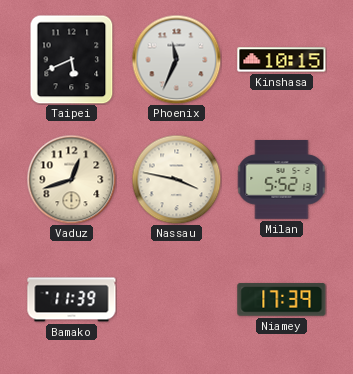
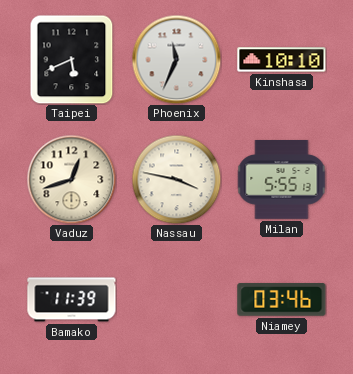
Kinshasa: 10:15 -> 10:10 (282, 60)
Milan: 5:52 -> 5:55 (282, 180)
Niamey: 17:39 -> 03:46 (282, 300)
